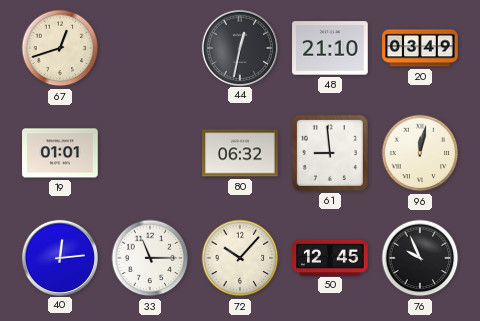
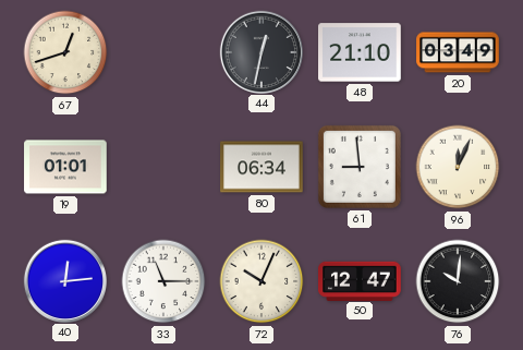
80: 06:32 -> 06:34 (261, 167)
96: 12:02 -> 12:04 (458, 167)
72: 10:07 -> 10:04 (261, 281)
50: 12:45 -> 12:47 (360, 280)
76: 9:56 -> 10:01 (458, 281)
